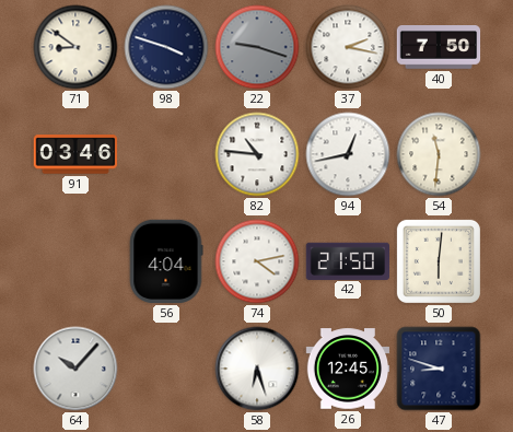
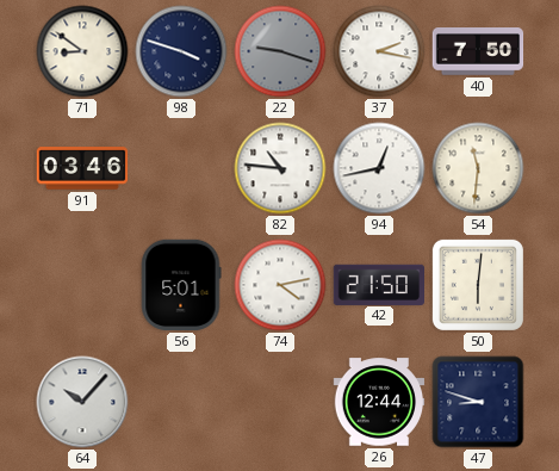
56: 4:04 -> 5:01 (181, 285)
58: 6:27 -> none (257, 369)
26: 12:45 -> 12:44 (379, 402)
